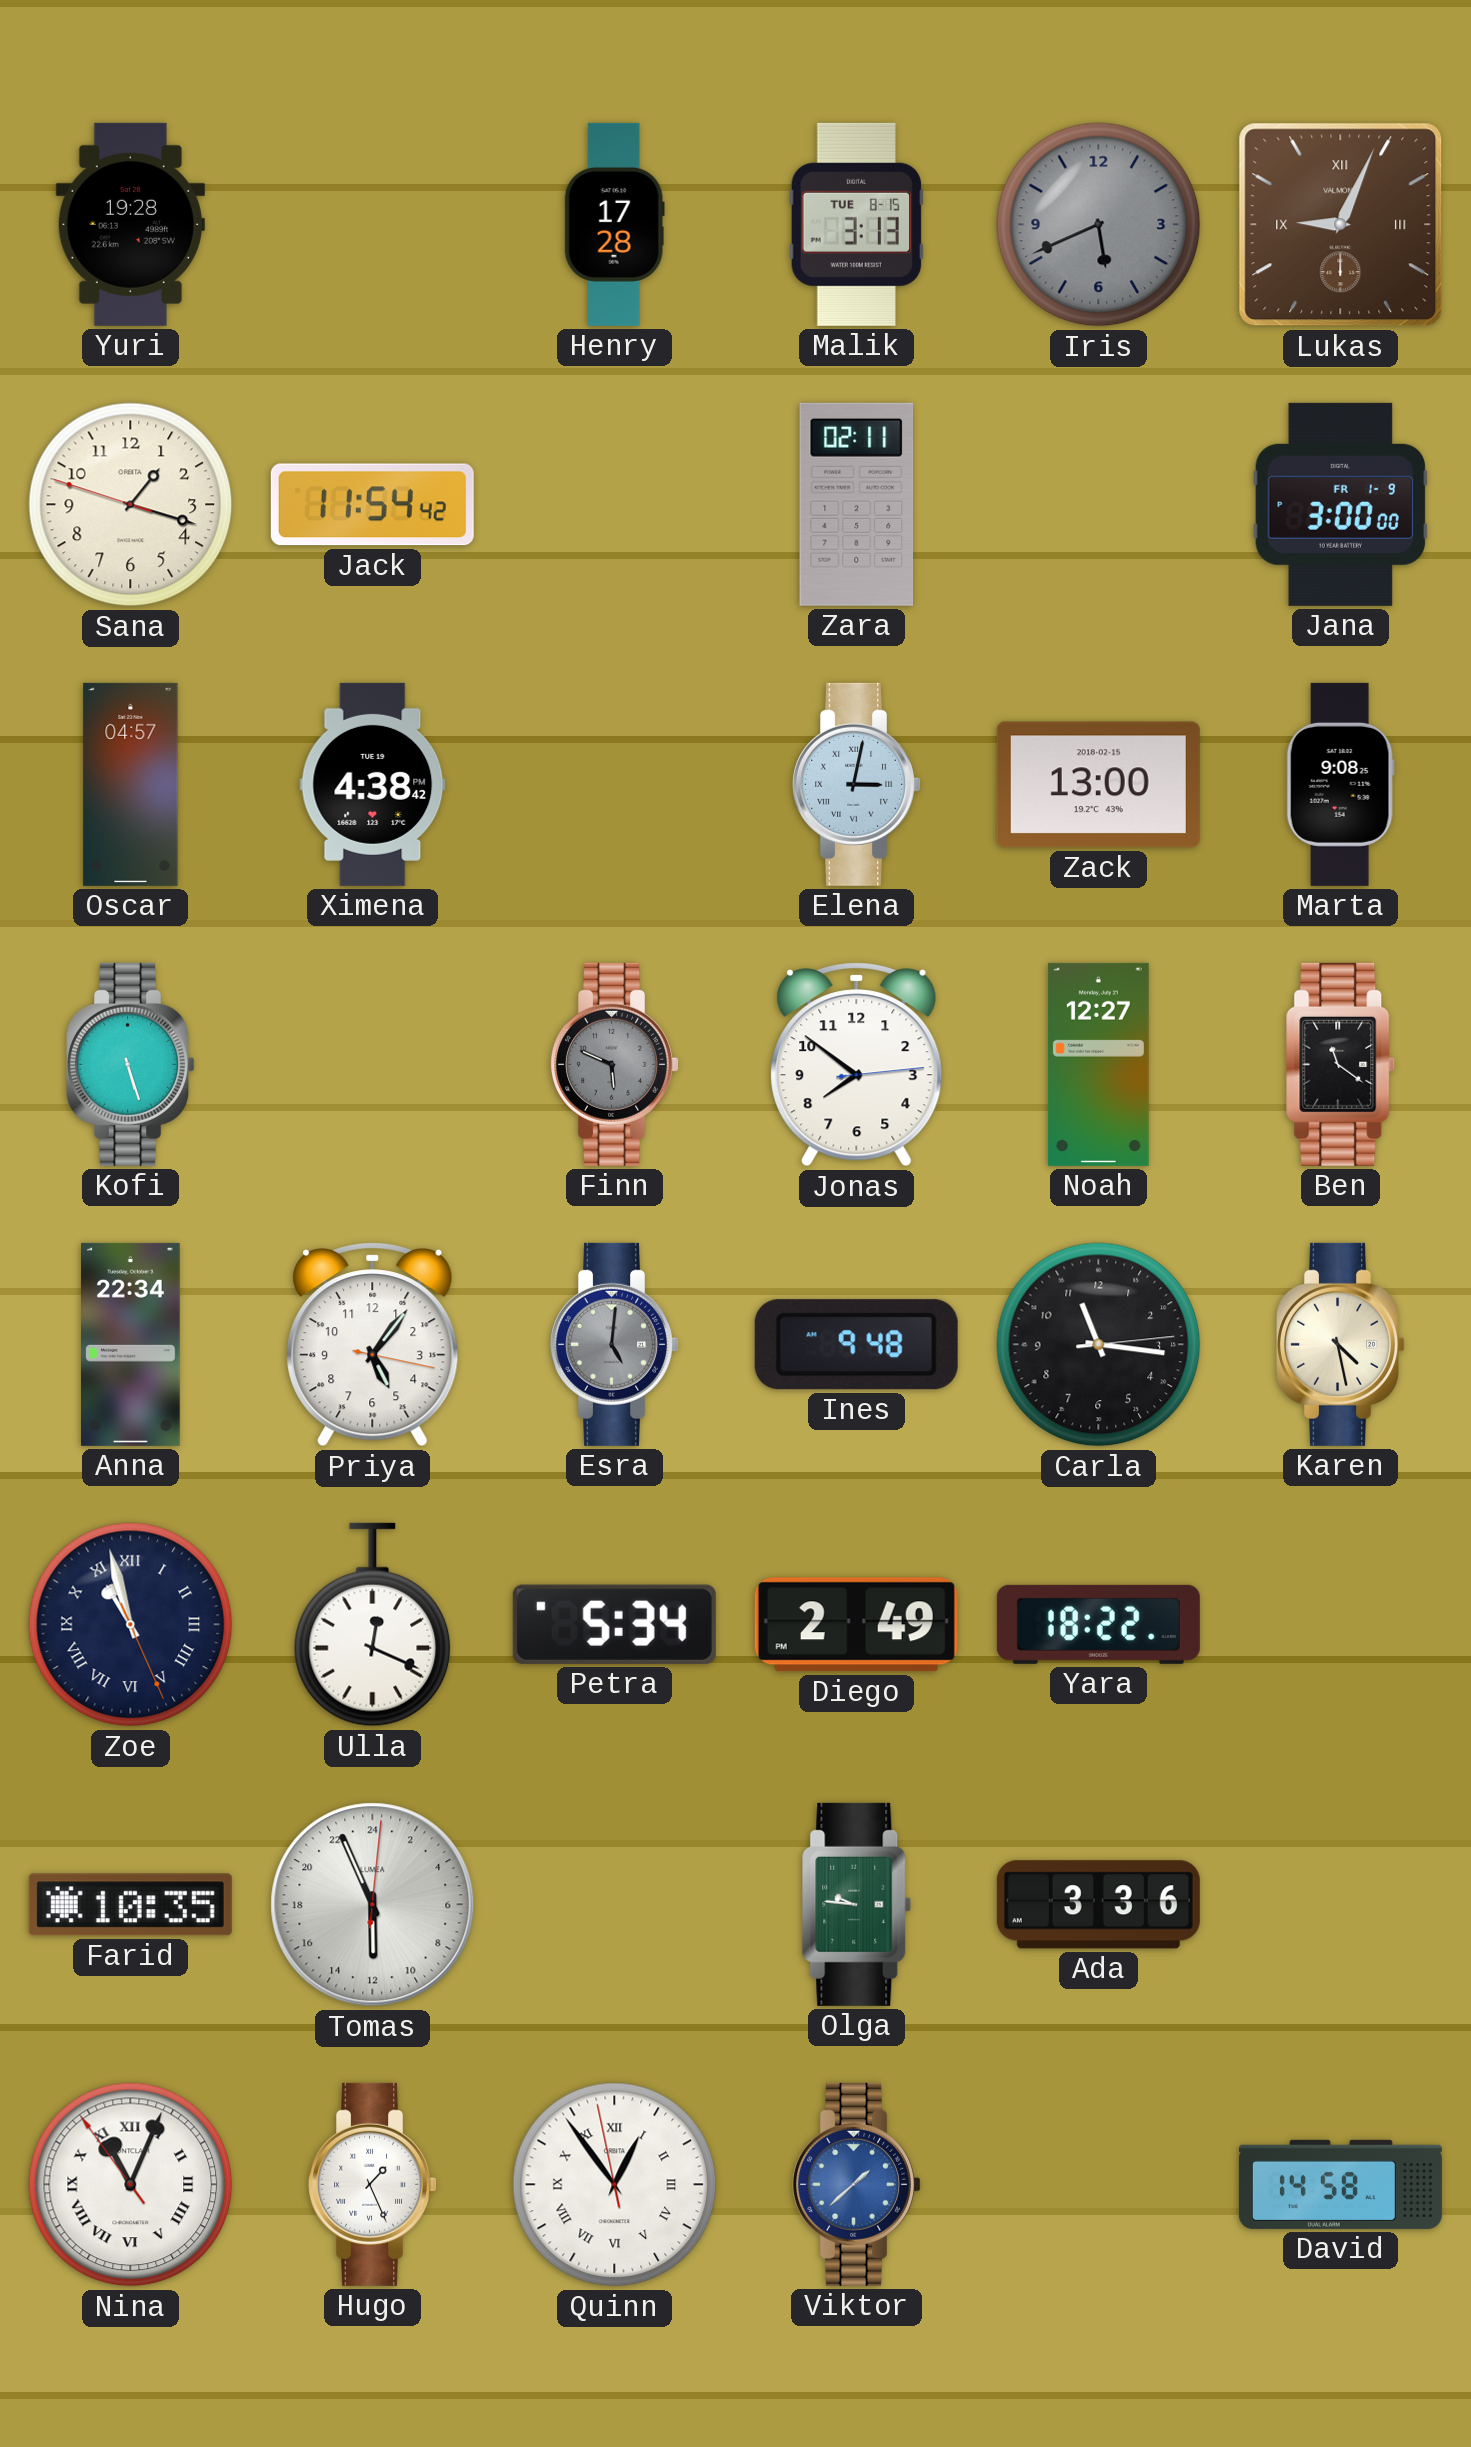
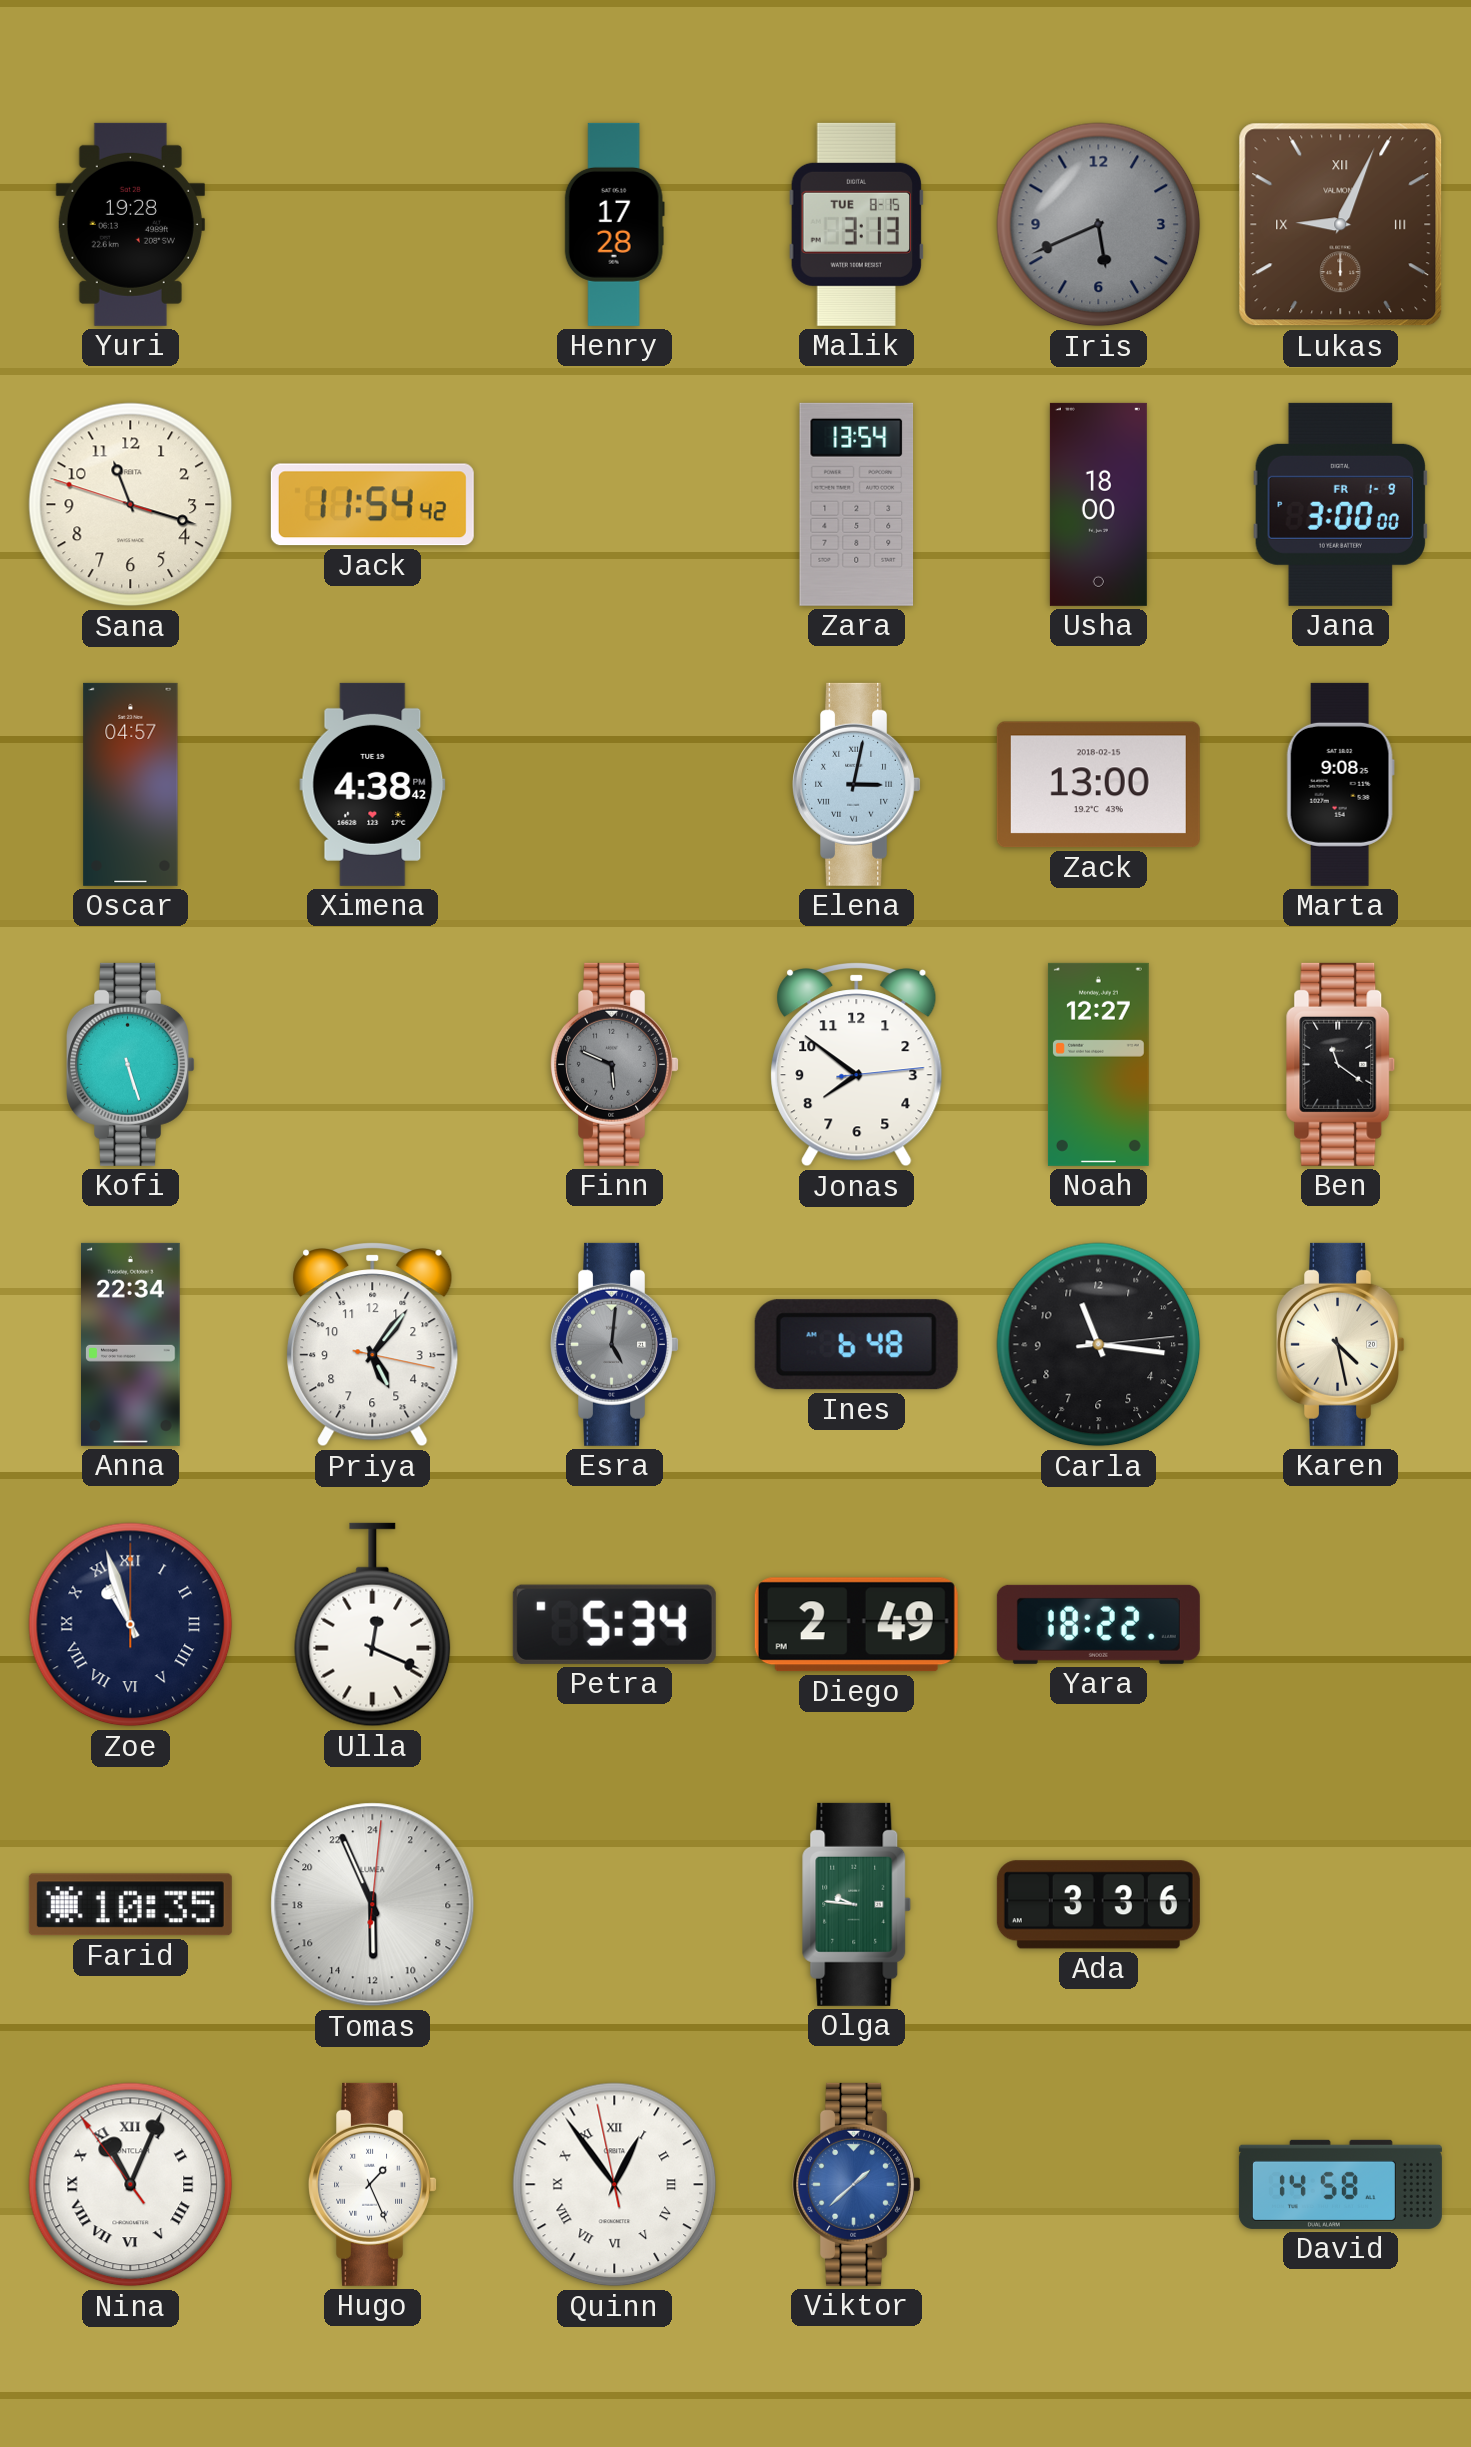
Sana: 1:17 -> 11:17 (131, 505)
Zara: 02:11 -> 13:54 (857, 504)
Usha: none -> 18:00 (1098, 504)
Ines: 9:48 -> 6:48 (856, 1345)
Zoe: 10:57:26 -> 10:57:00 (131, 1625)
